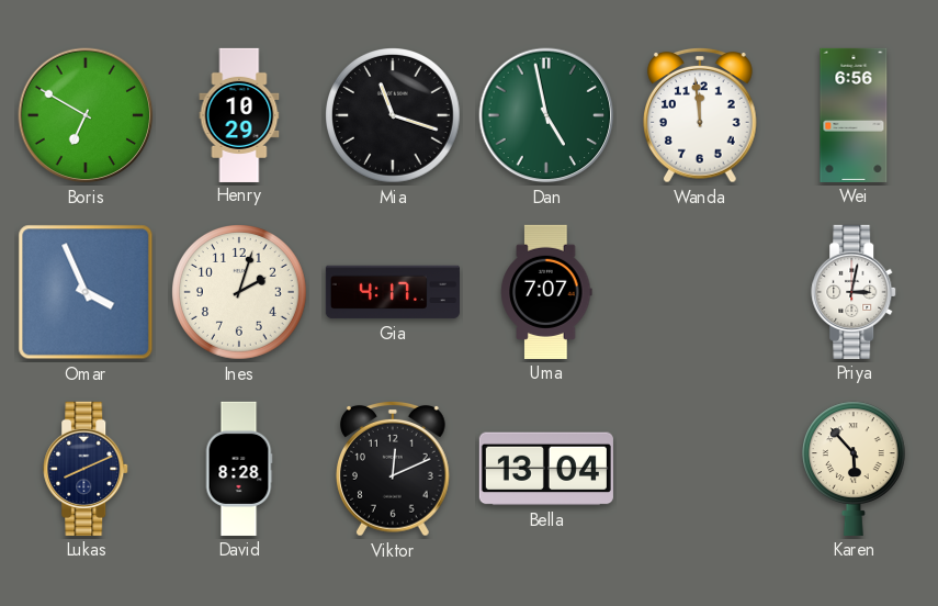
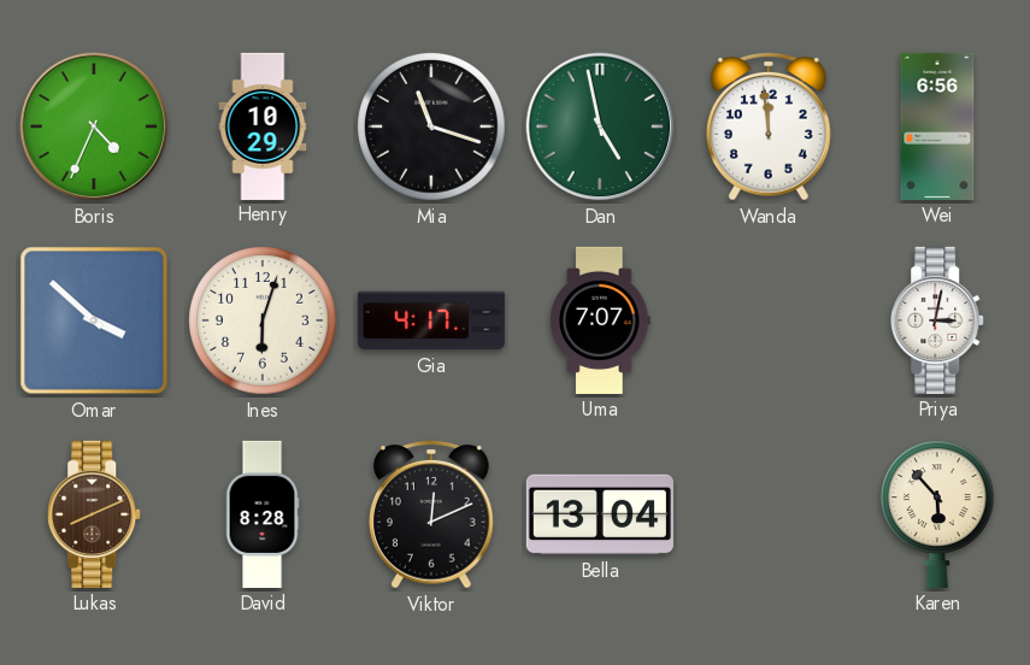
Boris: 6:50 -> 4:34 (94, 126)
Omar: 3:56 -> 3:52 (94, 320)
Ines: 2:03 -> 6:03 (264, 322)
Lukas dial: navy -> brown (95, 514)
